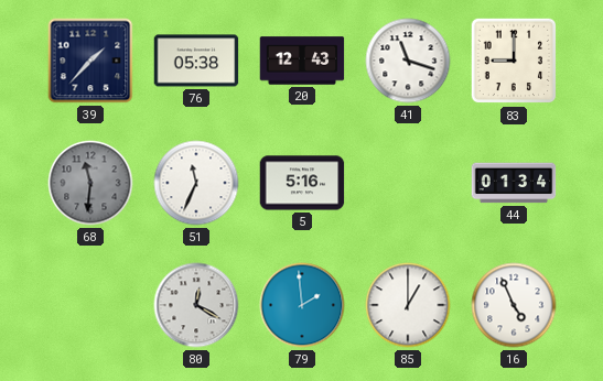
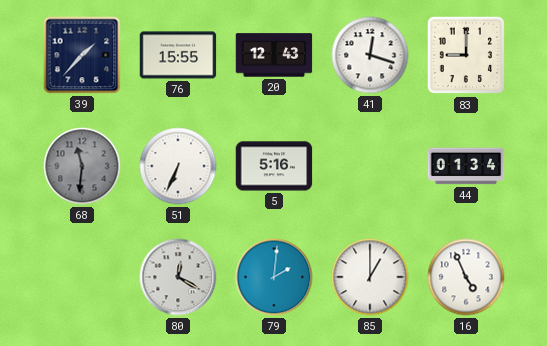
76: 05:38 -> 15:55 (178, 55)
41: 11:18 -> 12:18 (370, 55)
51: 11:34 -> 6:34 (178, 166)
79: 1:59 -> 2:01 (274, 277)
